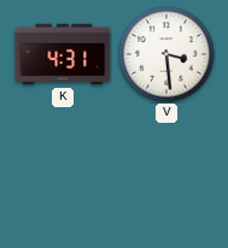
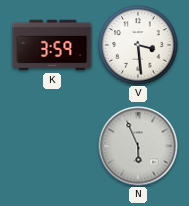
K: 4:31 -> 3:59 (52, 45)
N: none -> 5:56 (138, 146)
